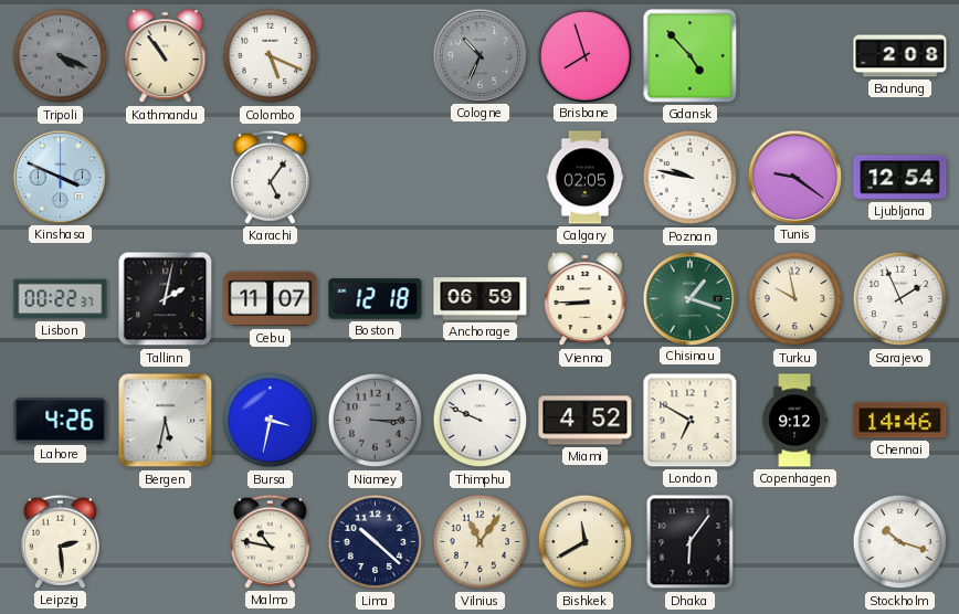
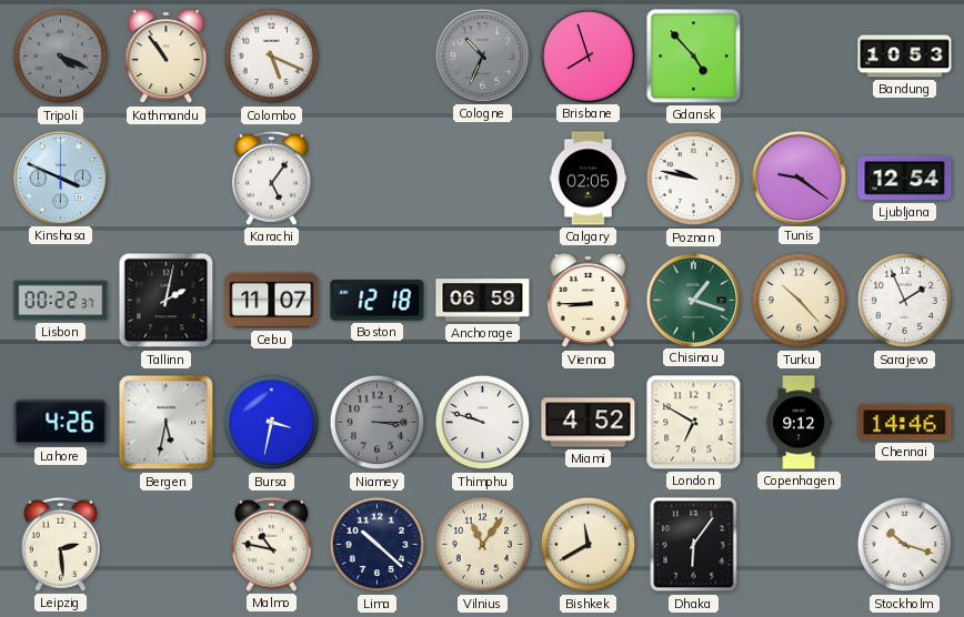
Bandung: 2:08 -> 10:53 (905, 57)
Turku: 9:58 -> 10:23 (800, 301)
Thimphu: 9:49 -> 9:48 (483, 423)
